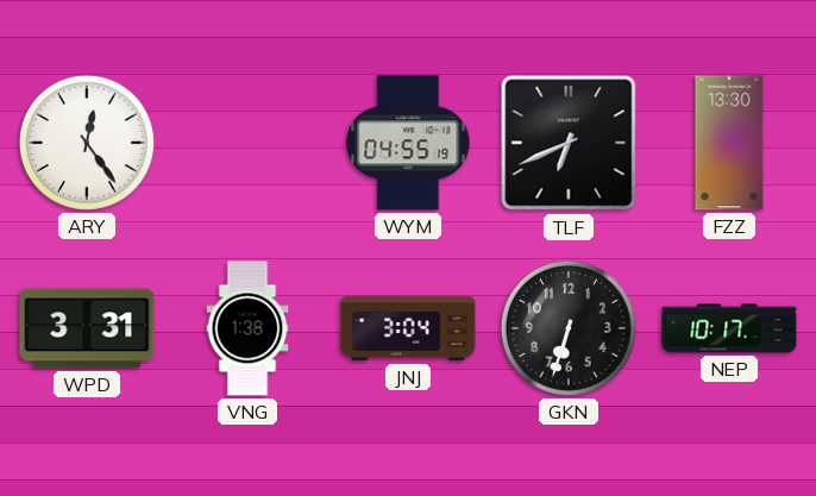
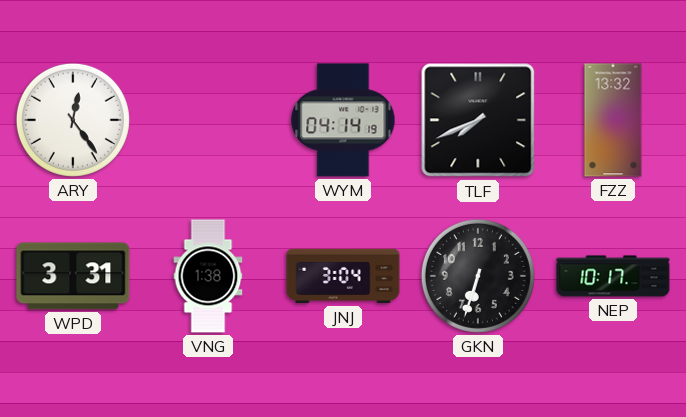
WYM: 04:55 -> 04:14 (343, 120)
TLF: 6:41 -> 7:41 (478, 120)
FZZ: 13:30 -> 13:32 (613, 120)
